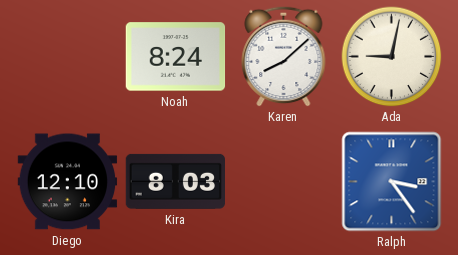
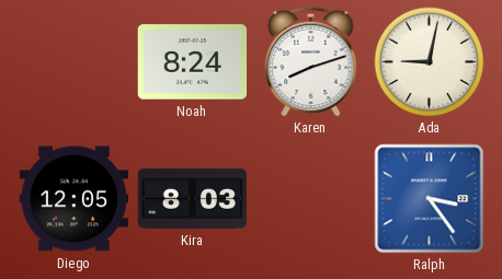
Karen: 8:08 -> 8:12 (311, 61)
Diego: 12:10 -> 12:05 (75, 199)
